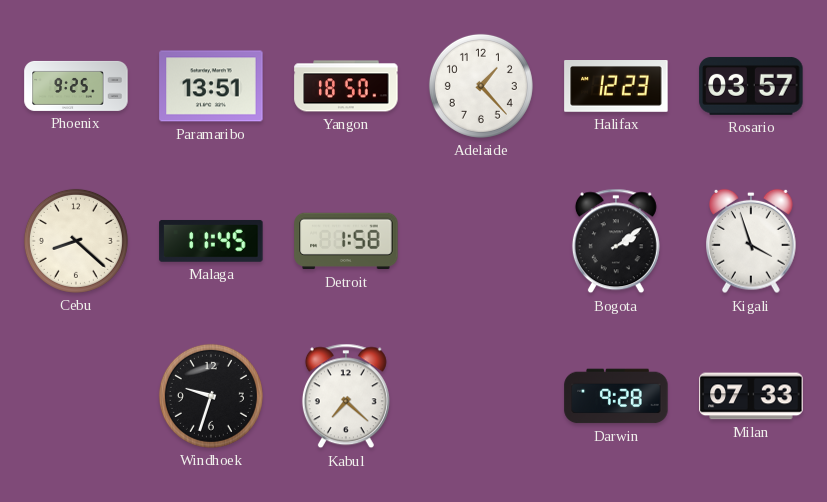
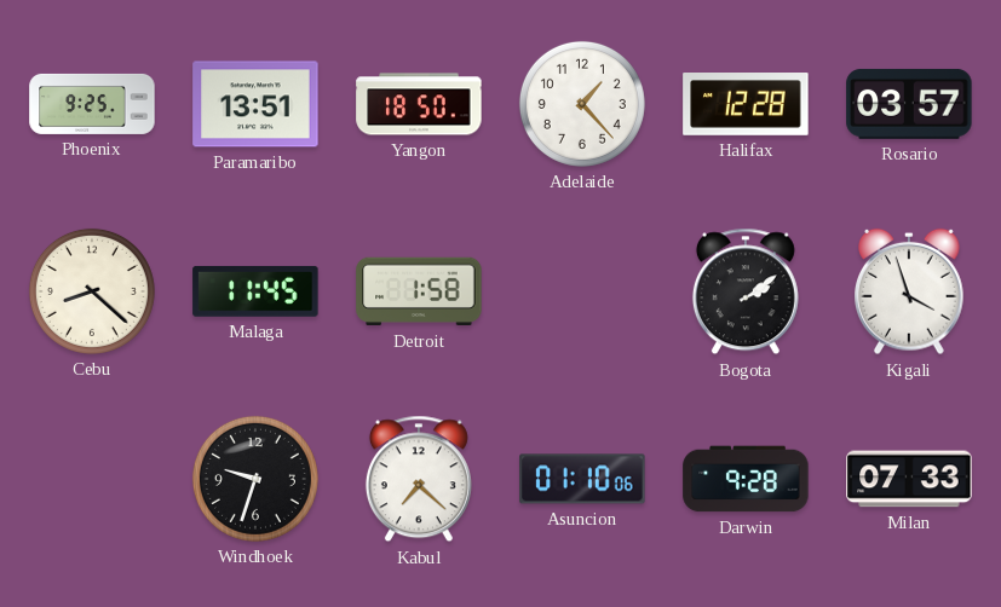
Halifax: 12:23 -> 12:28 (746, 105)
Asuncion: none -> 01:10 (582, 479)
